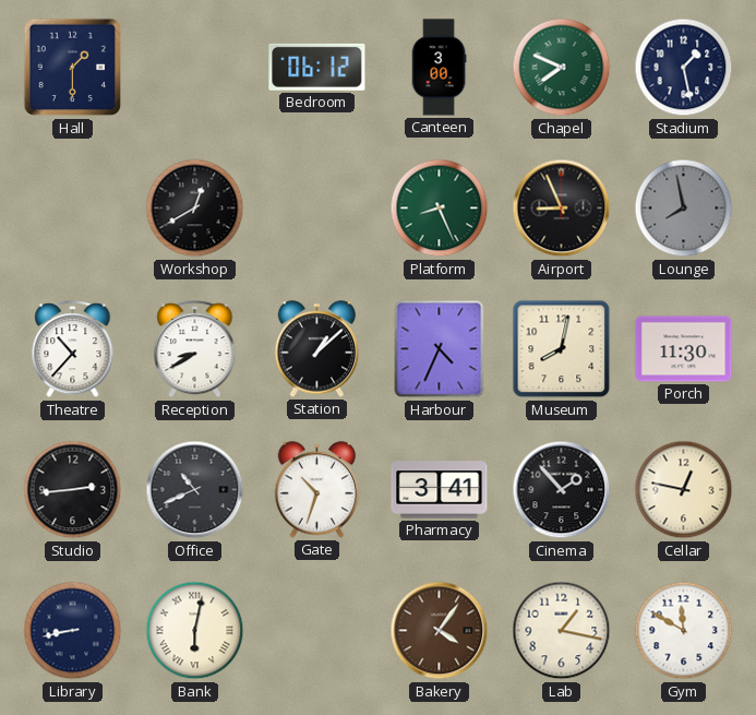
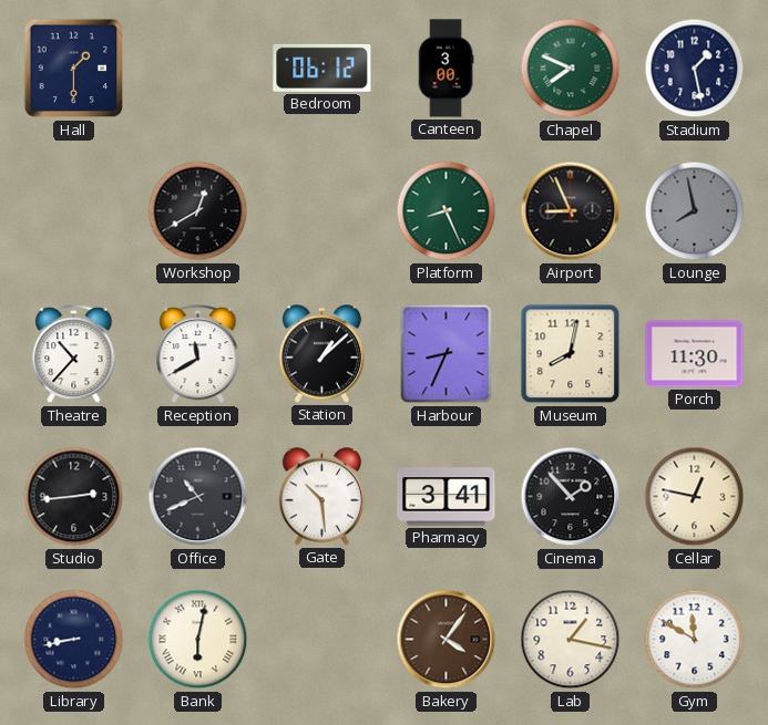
Reception: 8:40 -> 11:40 (198, 354)
Harbour: 4:34 -> 8:34 (447, 354)
Gate: 10:33 -> 10:29 (322, 497)
